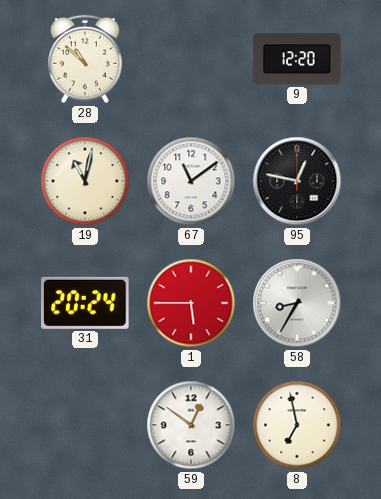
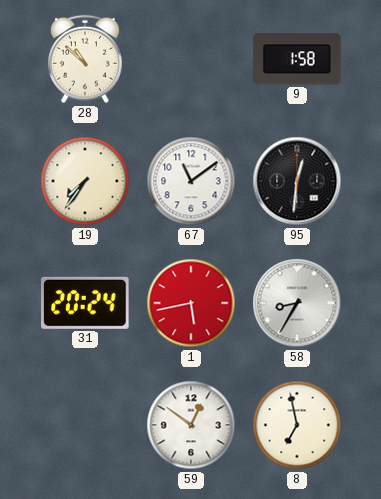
9: 12:20 -> 1:58 (297, 59)
19: 11:02 -> 7:36 (85, 181)
95: 12:47 -> 12:31 (297, 181)
1: 5:45 -> 5:43 (191, 303)
